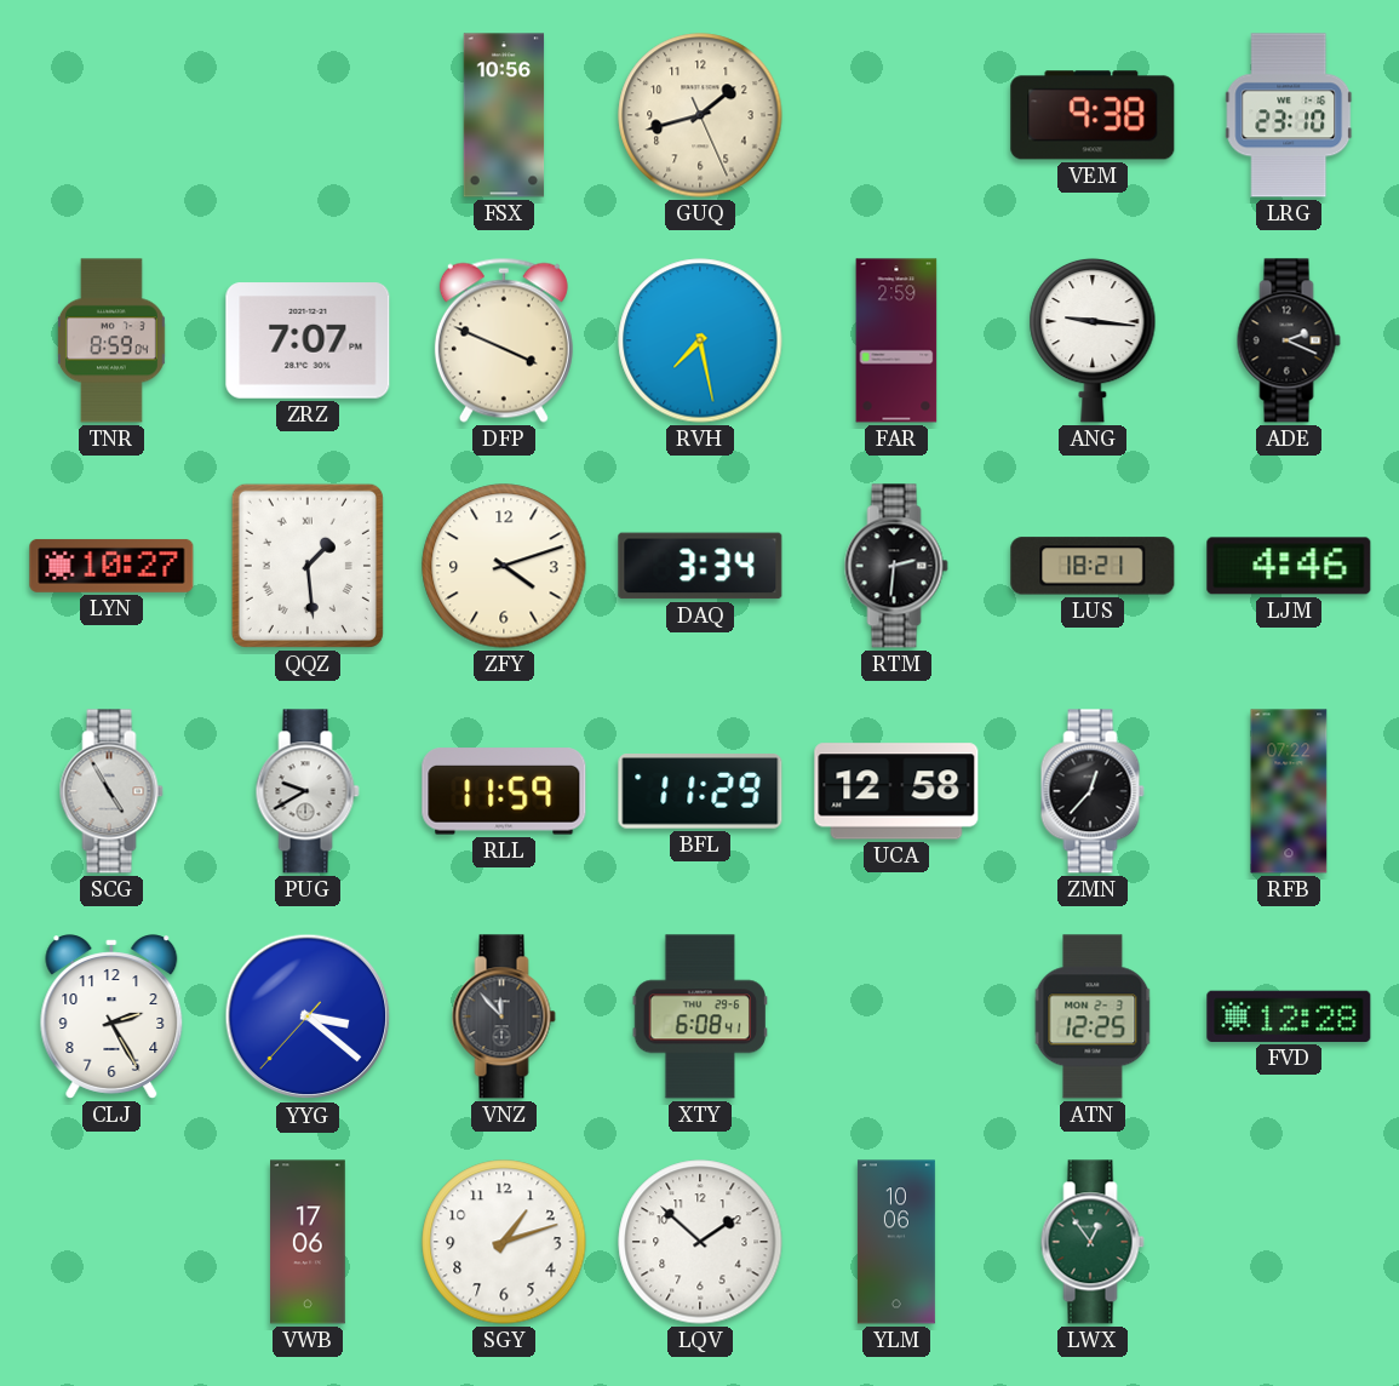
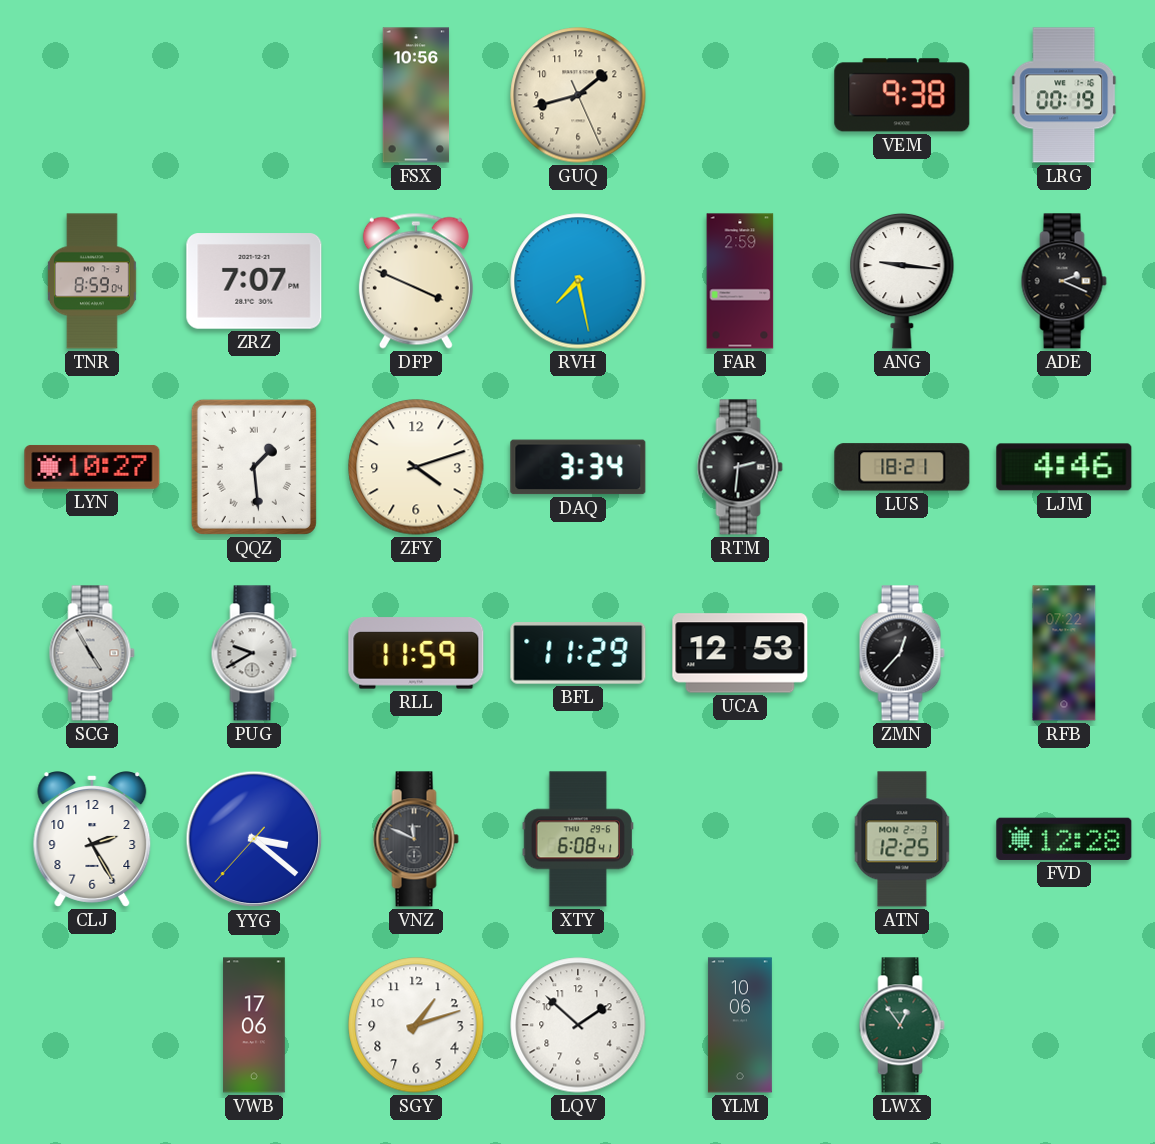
LRG: 23:10 -> 00:19 (1064, 95)
UCA: 12:58 -> 12:53 (740, 653)
VNZ: 11:53 -> 11:49 (416, 839)
